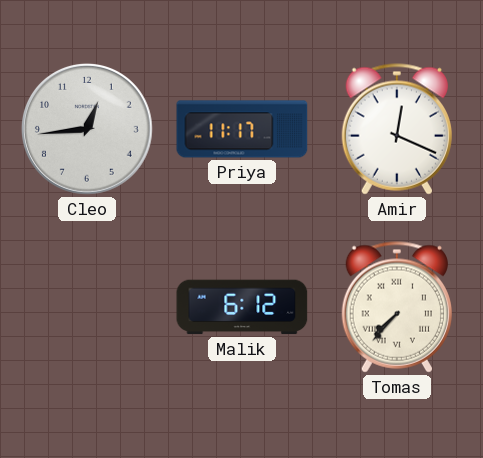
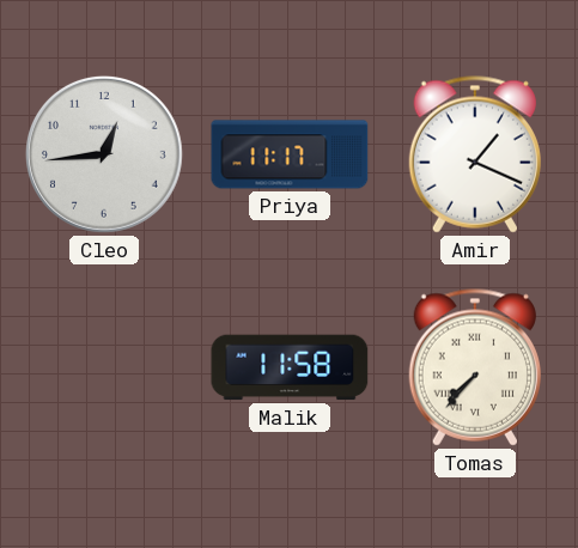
Amir: 12:19 -> 1:19 (475, 154)
Malik: 6:12 -> 11:58 (290, 367)
